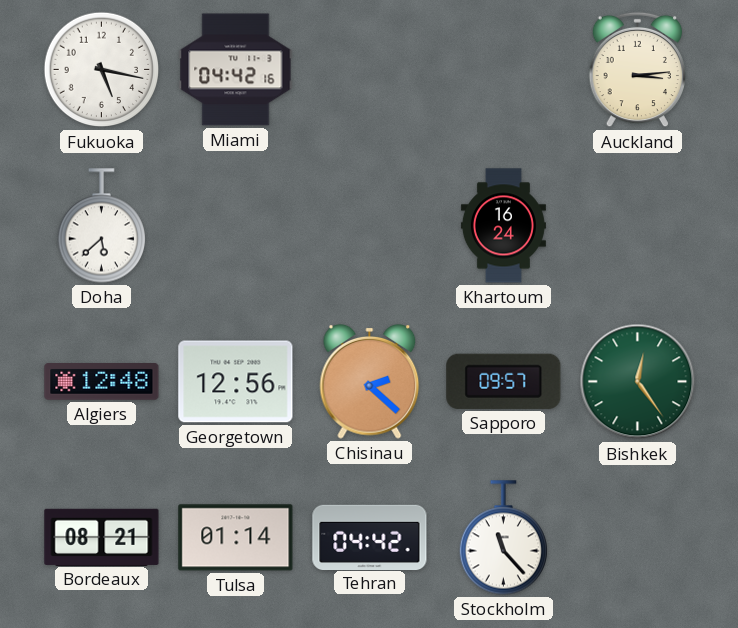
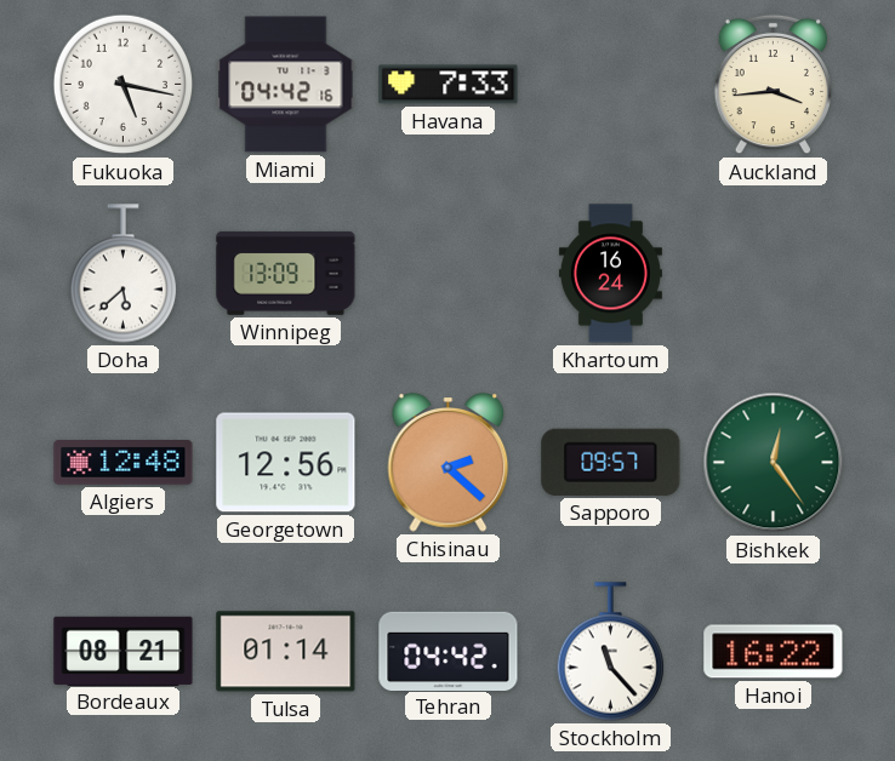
Havana: none -> 7:33 (449, 85)
Auckland: 3:14 -> 3:44 (773, 85)
Winnipeg: none -> 13:09 (286, 273)
Hanoi: none -> 16:22 (774, 652)
